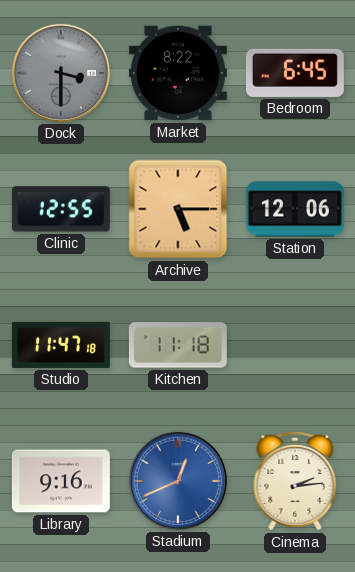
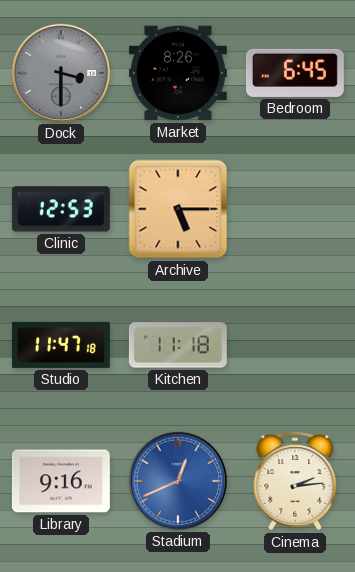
Market: 8:22 -> 8:26 (178, 73)
Clinic: 12:55 -> 12:53 (61, 209)
Station: 12:06 -> none (295, 209)
